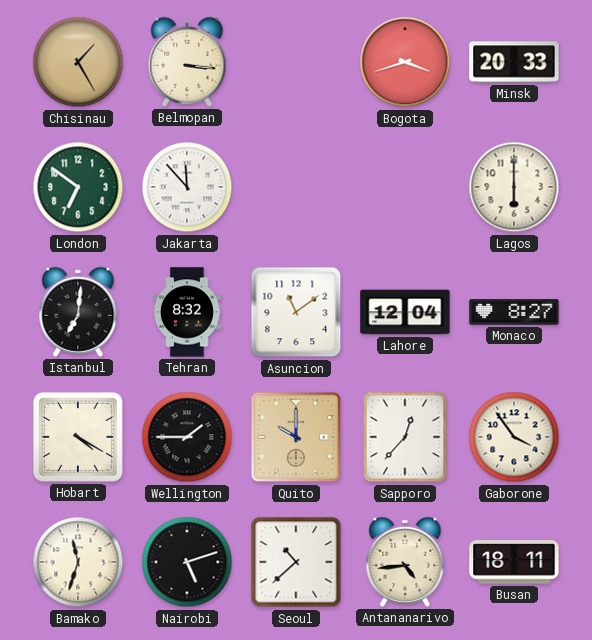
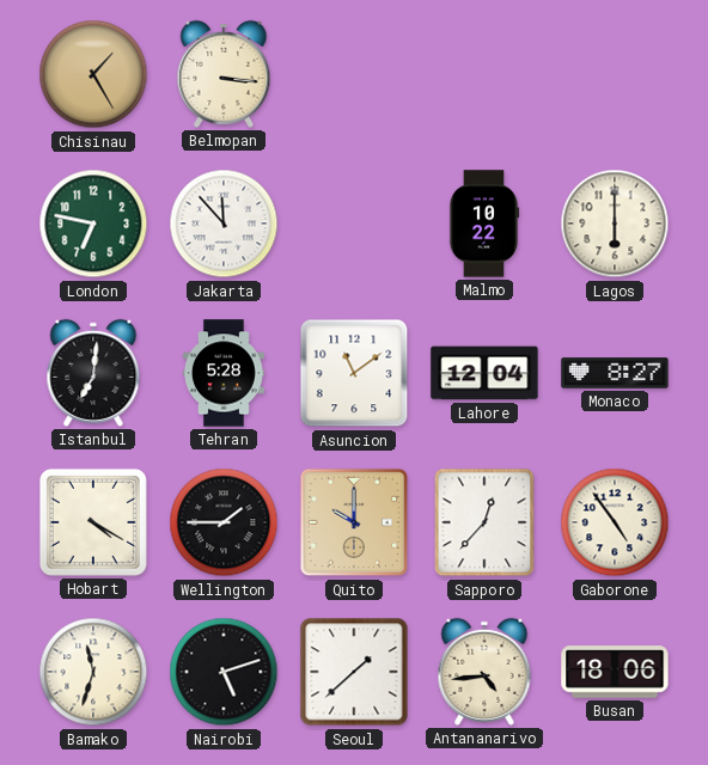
Bogota: 3:42 -> none (405, 62)
Minsk: 20:33 -> none (514, 62)
London: 6:51 -> 6:47 (93, 224)
Malmo: none -> 10:22 (484, 224)
Tehran: 8:32 -> 5:28 (225, 373)
Gaborone: 3:54 -> 4:54 (615, 522)
Seoul: 10:38 -> 1:38 (354, 672)
Busan: 18:11 -> 18:06 (615, 672)
